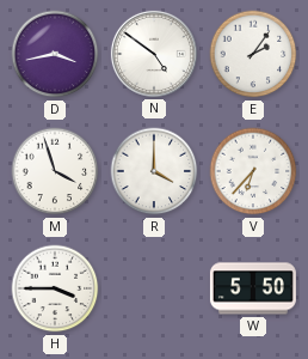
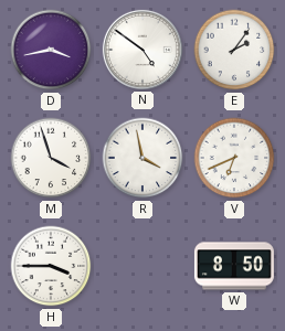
R: 4:00 -> 3:58 (142, 158)
V: 6:37 -> 6:41 (234, 158)
W: 5:50 -> 8:50 (234, 266)
